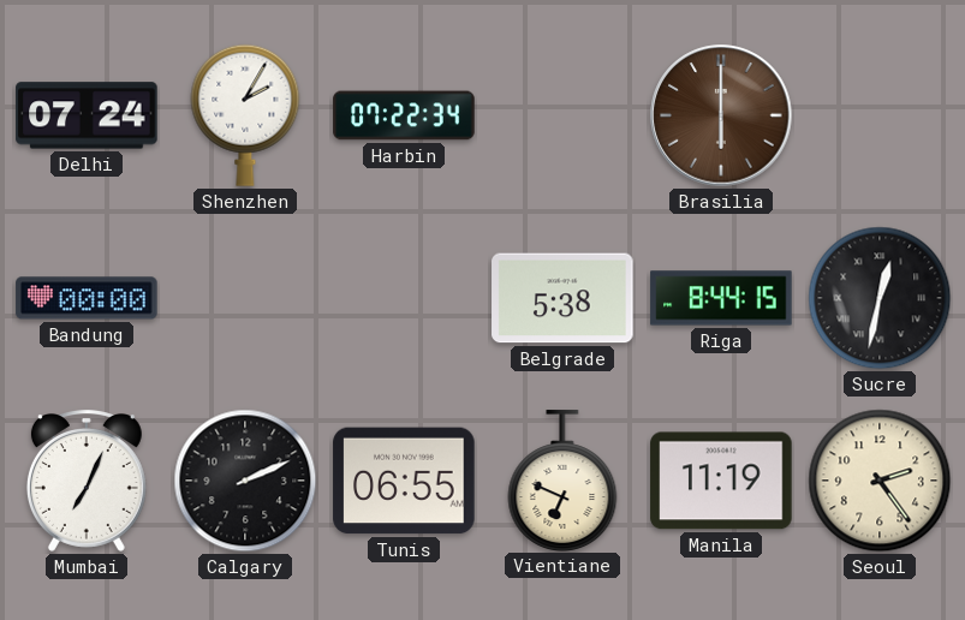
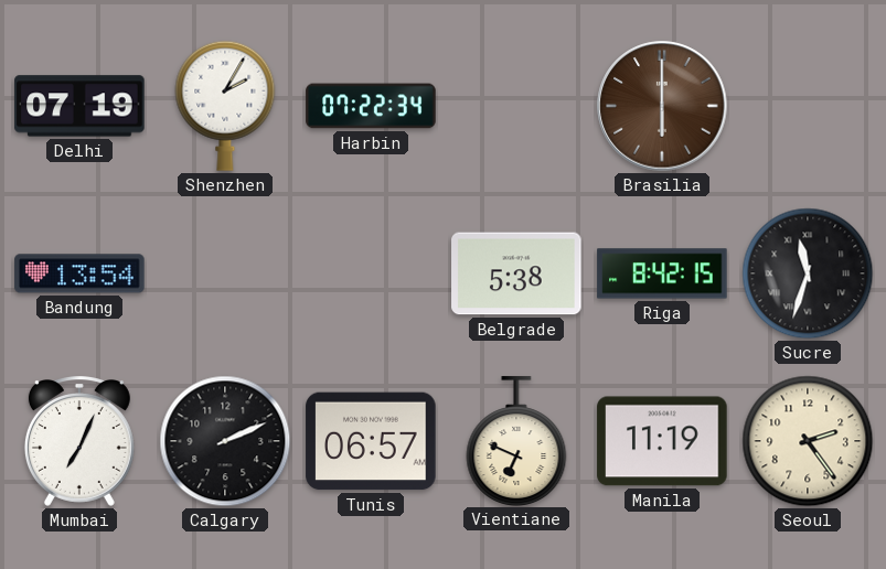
Delhi: 07:24 -> 07:19 (79, 106)
Bandung: 00:00 -> 13:54 (79, 273)
Riga: 8:44 -> 8:42 (662, 273)
Sucre: 12:32 -> 11:33 (808, 273)
Tunis: 06:55 -> 06:57 (371, 441)
